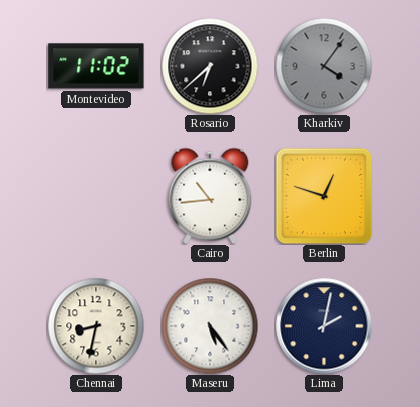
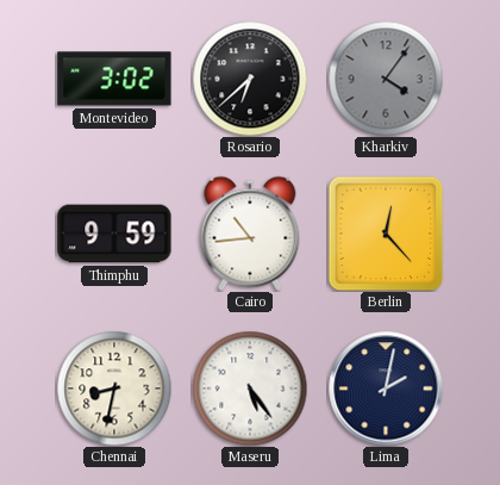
Montevideo: 11:02 -> 3:02 (114, 79)
Thimphu: none -> 9:59 (114, 234)
Berlin: 12:48 -> 12:23 (386, 234)
